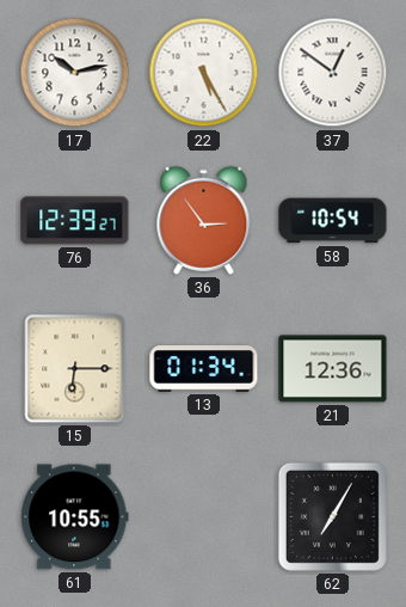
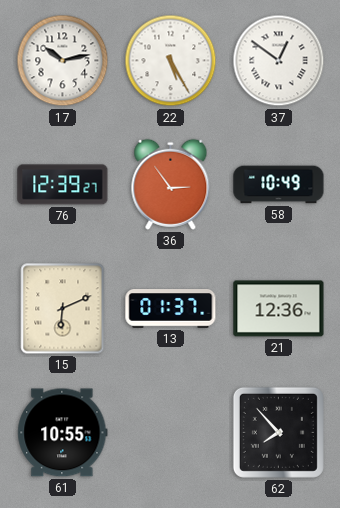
58: 10:54 -> 10:49 (279, 185)
15: 6:15 -> 6:11 (63, 309)
13: 01:34 -> 01:37 (171, 309)
62: 7:05 -> 7:53 (278, 432)
